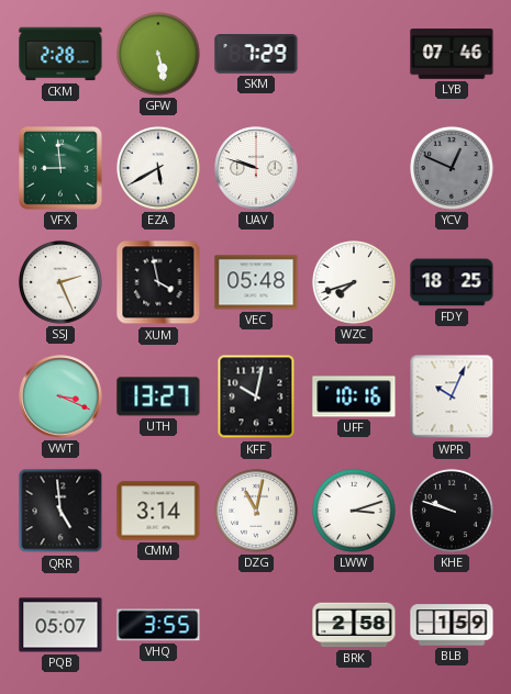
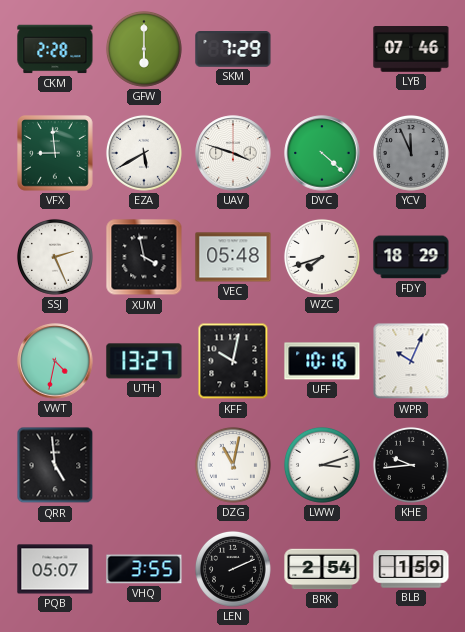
GFW: 5:28 -> 6:00 (144, 49)
UAV: 9:48 -> 3:48 (233, 153)
DVC: none -> 4:22 (322, 153)
YCV: 12:49 -> 11:56 (411, 153)
FDY: 18:25 -> 18:29 (411, 257)
VWT: 3:19 -> 4:32 (55, 361)
CMM: 3:14 -> none (158, 511)
KHE: 9:48 -> 9:44 (411, 465)
LEN: none -> 2:11 (233, 569)
BRK: 2:58 -> 2:54 (322, 569)
